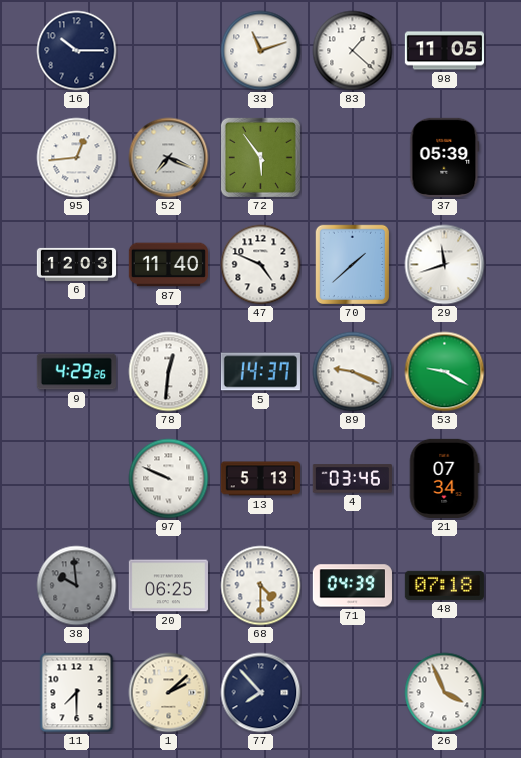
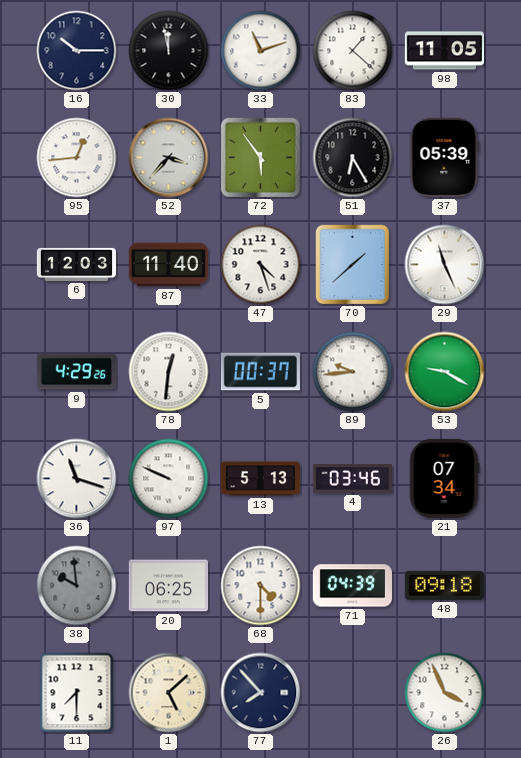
30: none -> 11:58 (169, 51)
52: 7:19 -> 3:37 (169, 158)
51: none -> 6:25 (353, 158)
47: 4:49 -> 4:27 (261, 265)
29: 11:42 -> 11:26 (445, 265)
5: 14:37 -> 00:37 (260, 372)
89: 9:19 -> 9:44 (353, 372)
36: none -> 11:18 (77, 479)
48: 07:18 -> 09:18 (444, 585)
1: 2:08 -> 5:08 (169, 693)
